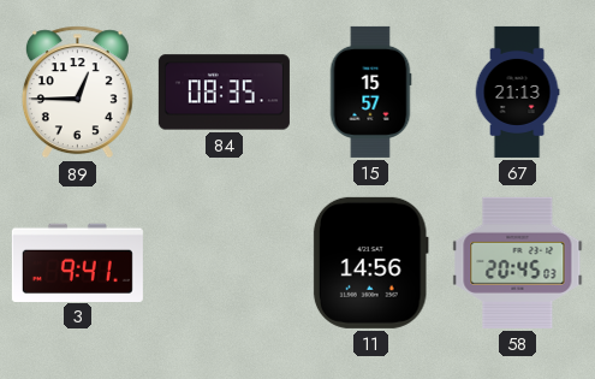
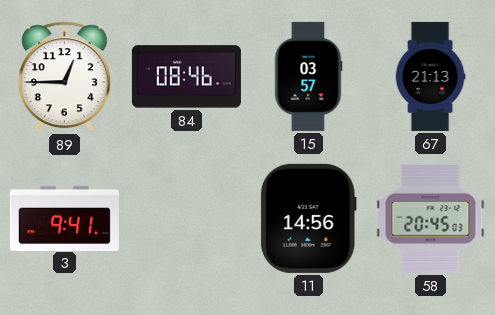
84: 08:35 -> 08:46 (186, 77)
15: 15:57 -> 03:57 (308, 76)
